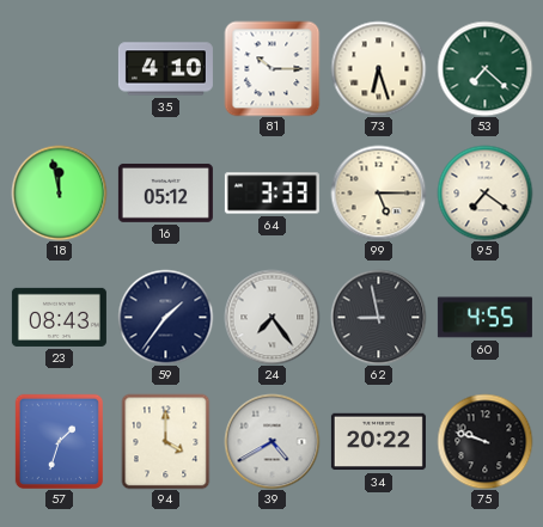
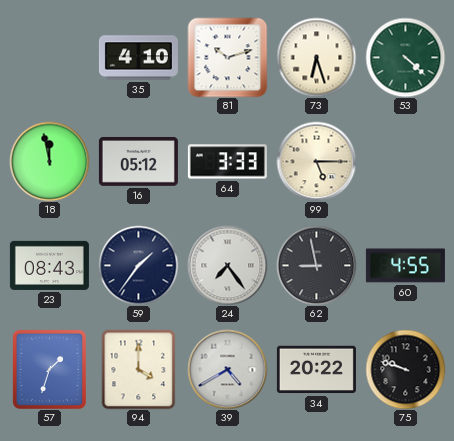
81: 10:15 -> 10:12 (227, 57)
53: 7:22 -> 4:22 (405, 57)
95: 7:21 -> none (484, 192)
